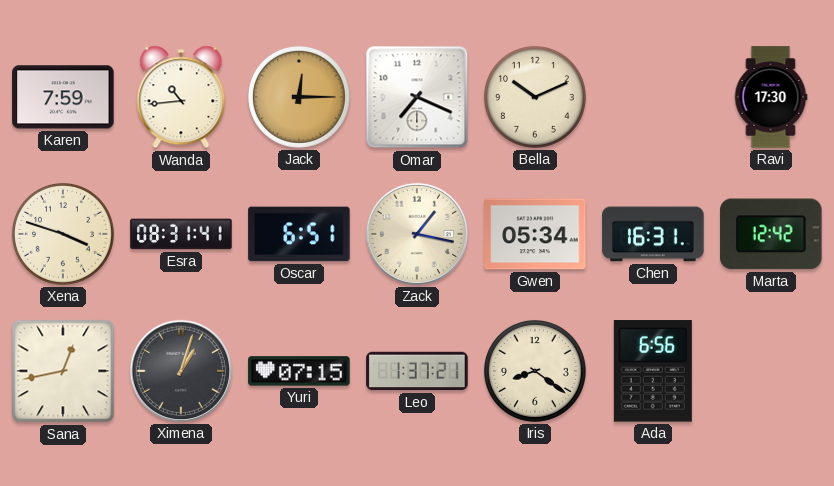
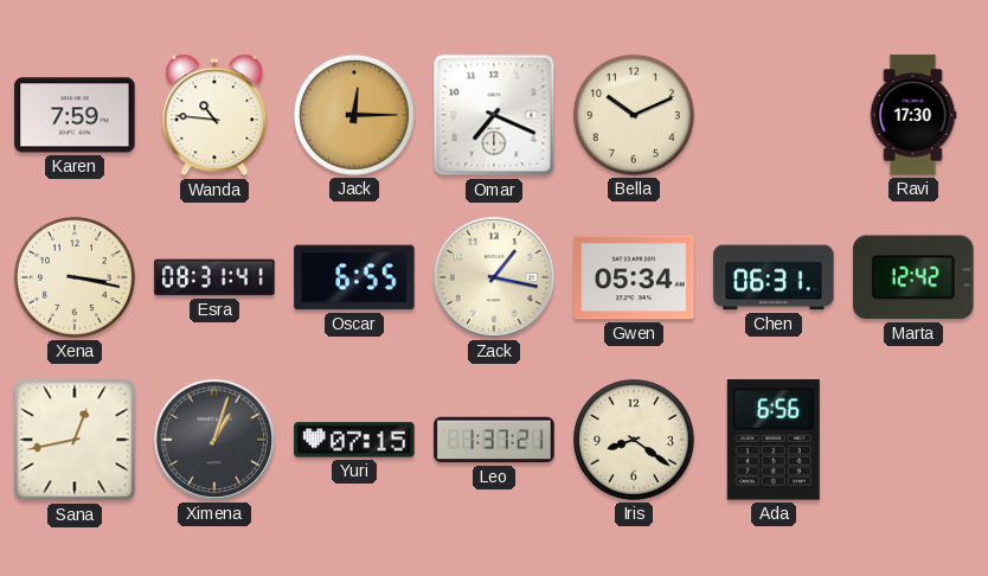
Wanda: 10:44 -> 10:46 (214, 115)
Xena: 3:48 -> 3:17 (75, 277)
Oscar: 6:51 -> 6:55 (354, 277)
Chen: 16:31 -> 06:31 (774, 277)
